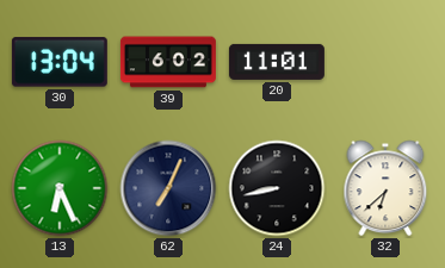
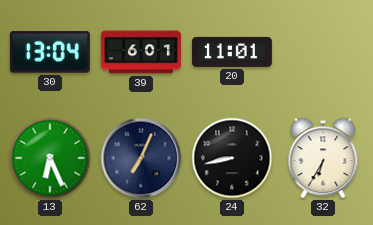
39: 6:02 -> 6:01 (141, 52)
32: 6:38 -> 6:35 (323, 158)
